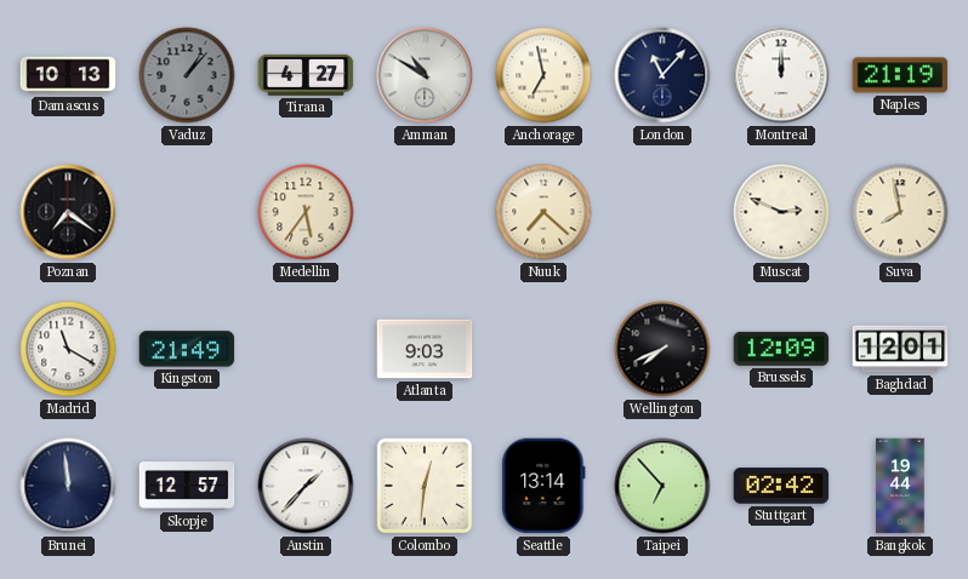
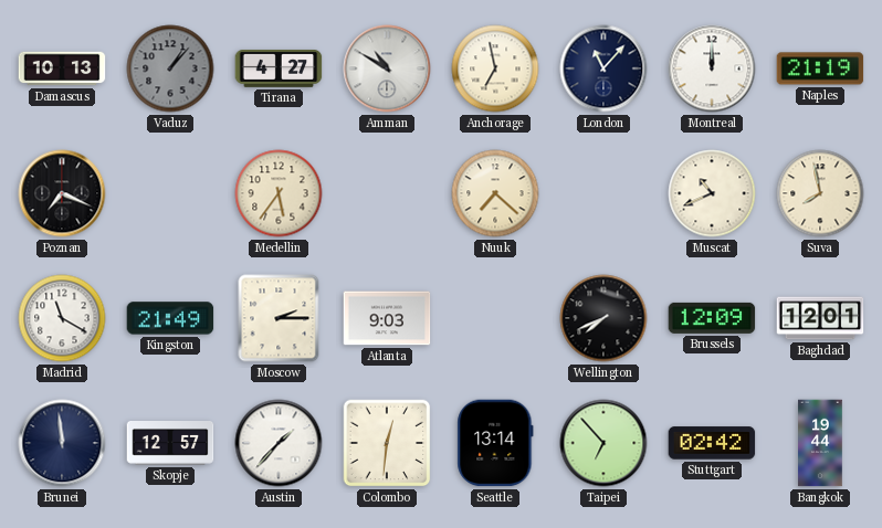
Poznan: 7:21 -> 7:19 (62, 193)
Muscat: 2:49 -> 10:41 (712, 193)
Moscow: none -> 2:15 (279, 318)
